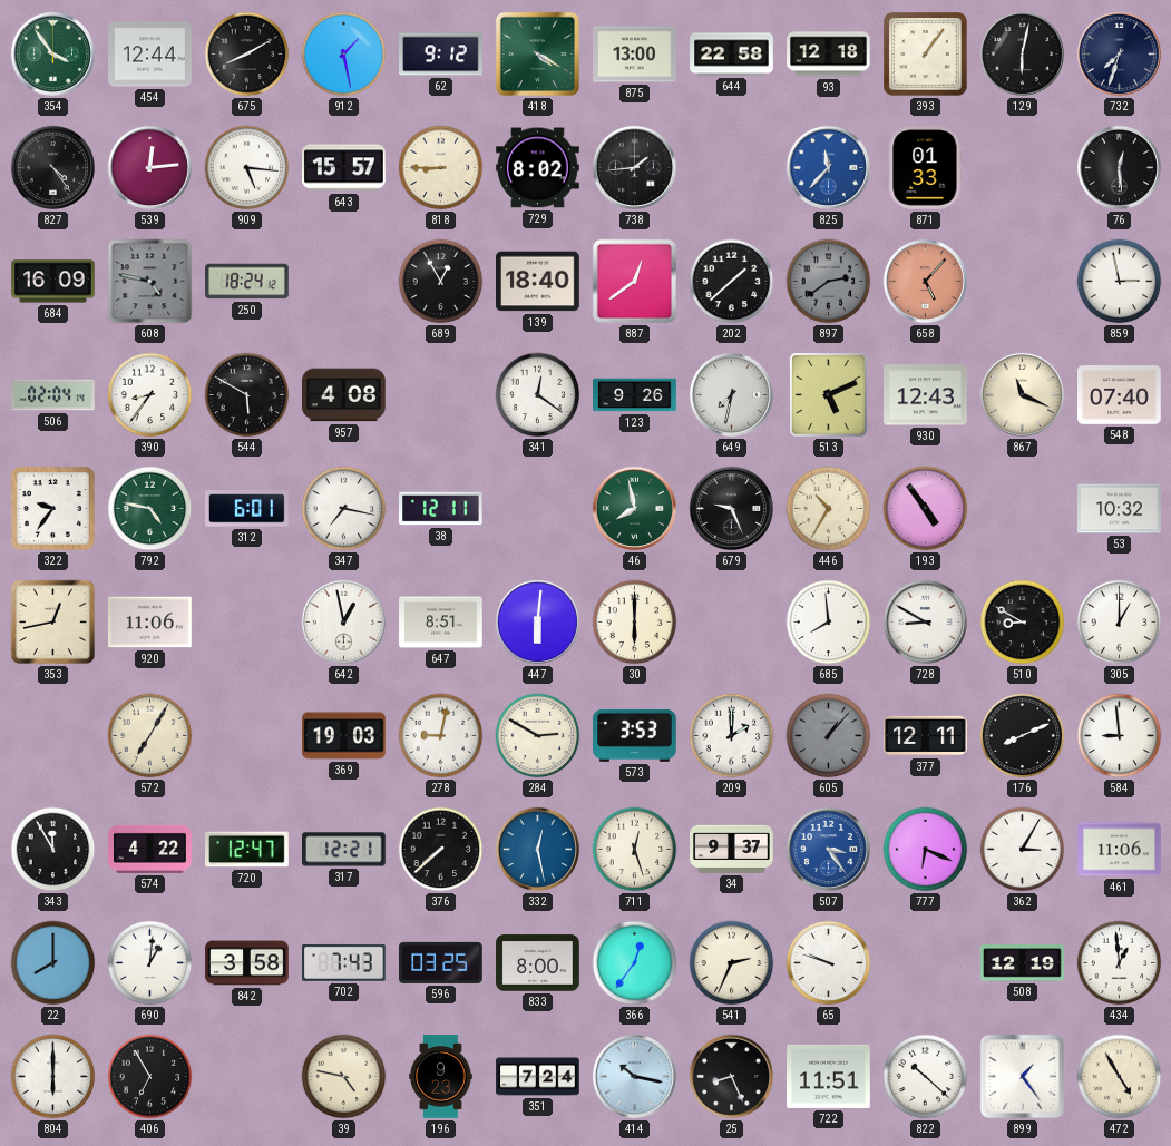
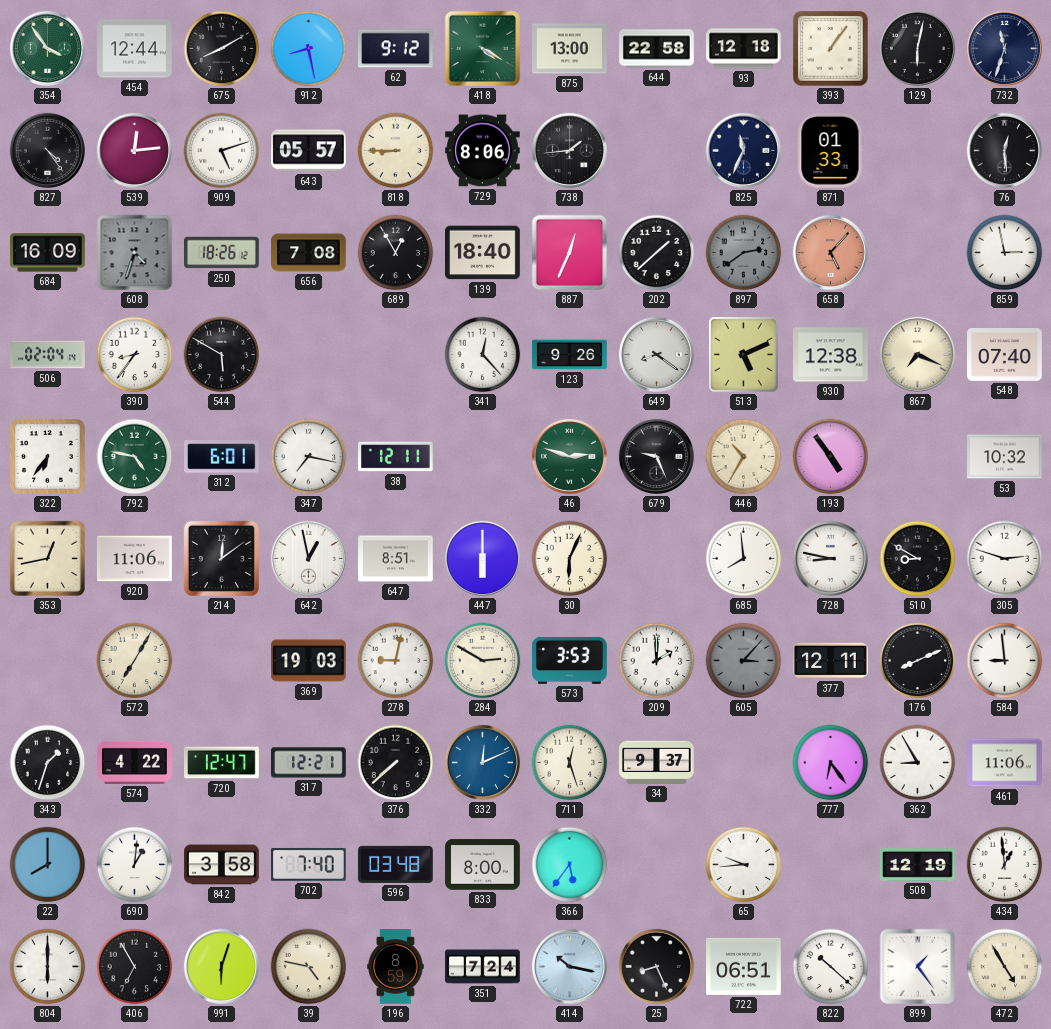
912: 1:28 -> 8:28 (309, 49)
732: 7:33 -> 11:33 (1004, 48)
909: 5:16 -> 5:12 (222, 151)
643: 15:57 -> 05:57 (309, 151)
729: 8:02 -> 8:06 (483, 151)
825: 11:37 -> 11:34 (743, 150)
825 dial: blue -> navy (743, 150)
608: 4:47 -> 4:33 (135, 253)
250: 18:24 -> 18:26 (222, 253)
656: none -> 7:08 (309, 253)
887: 12:39 -> 12:34 (570, 253)
957: 4:08 -> none (344, 395)
341: 12:21 -> 12:23 (483, 355)
649: 7:32 -> 8:21 (656, 354)
930: 12:43 -> 12:38 (831, 355)
867: 11:19 -> 7:19 (917, 354)
322: 9:36 -> 6:36 (48, 457)
46: 7:58 -> 2:48 (569, 456)
214: none -> 12:09 (221, 558)
447: 6:01 -> 6:00 (482, 558)
30: 6:00 -> 6:04 (570, 559)
728: 8:50 -> 8:47 (830, 558)
305: 1:00 -> 2:48 (1005, 559)
605: 1:07 -> 3:07 (744, 661)
343: 11:55 -> 1:33 (48, 763)
332: 12:28 -> 12:11 (482, 762)
507: 3:24 -> none (828, 849)
777: 6:19 -> 6:24 (831, 763)
362: 3:05 -> 8:55 (918, 763)
702: 7:43 -> 7:40 (309, 865)
596: 03:25 -> 03:48 (396, 864)
366: 12:36 -> 5:36 (570, 865)
541: 2:34 -> none (732, 963)
65: 9:48 -> 9:44 (744, 865)
991: none -> 6:03 (221, 966)
196: 9:23 -> 8:59 (396, 967)
722: 11:51 -> 06:51 (744, 966)
